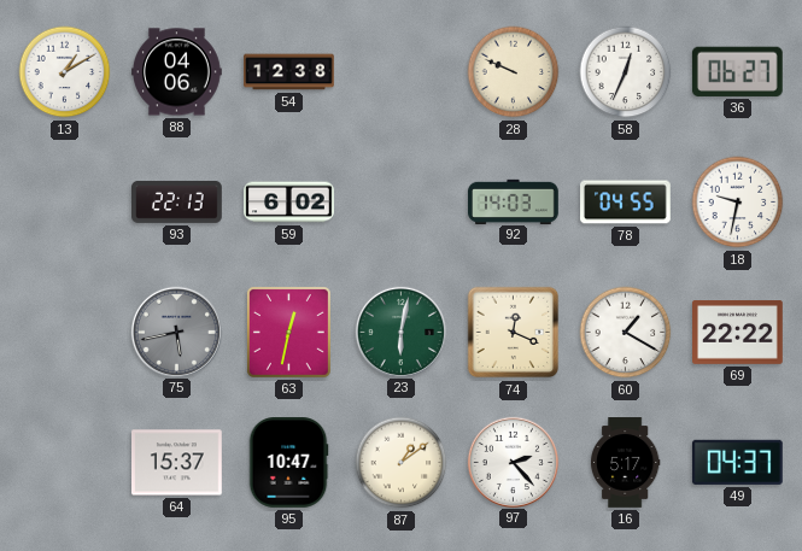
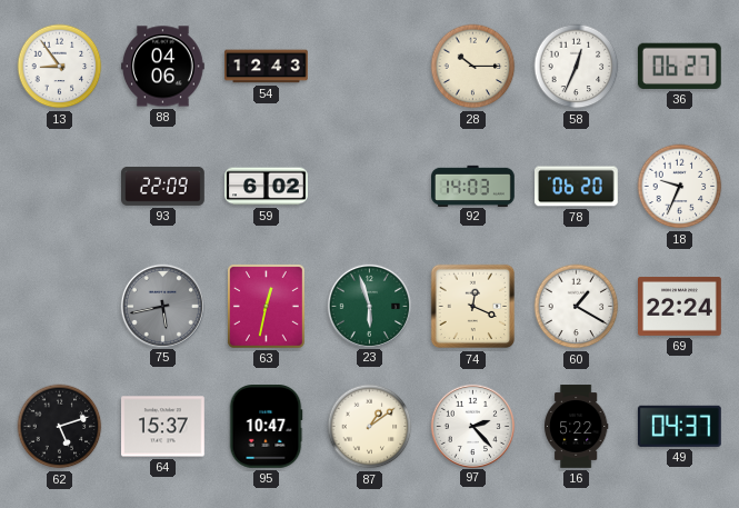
13: 1:10 -> 8:54 (60, 67)
54: 12:38 -> 12:43 (267, 67)
28: 9:49 -> 10:15 (473, 67)
93: 22:13 -> 22:09 (163, 186)
78: 04:55 -> 06:20 (577, 187)
18: 9:32 -> 9:34 (680, 187)
23: 6:02 -> 5:57 (369, 306)
69: 22:22 -> 22:24 (680, 307)
62: none -> 5:12 (60, 427)
16: 5:17 -> 5:22 (576, 427)
